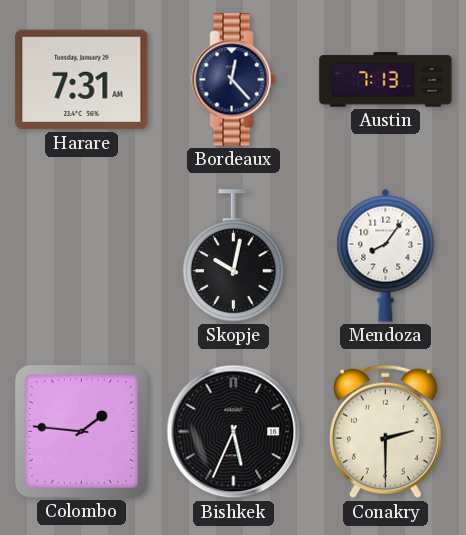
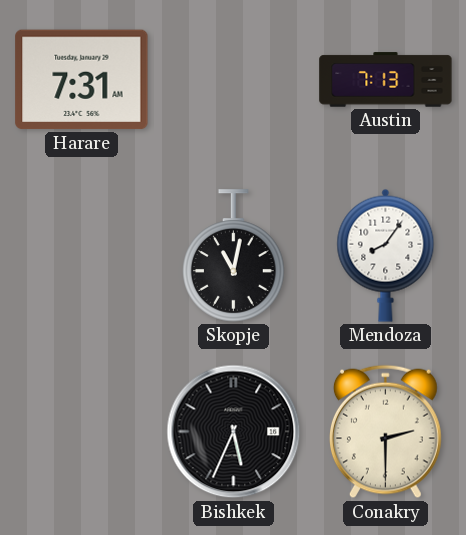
Bordeaux: 12:23 -> none (234, 80)
Skopje: 10:02 -> 11:02 (234, 256)
Colombo: 1:46 -> none (81, 431)
